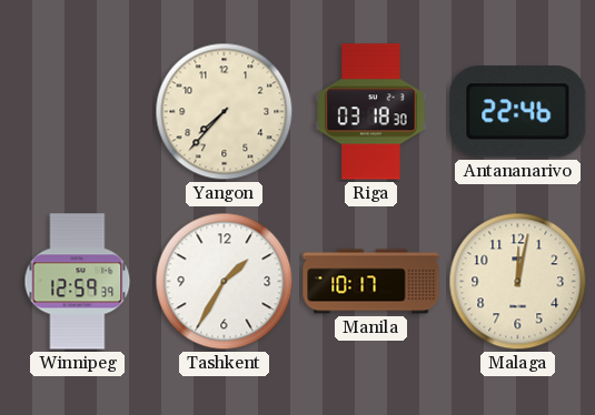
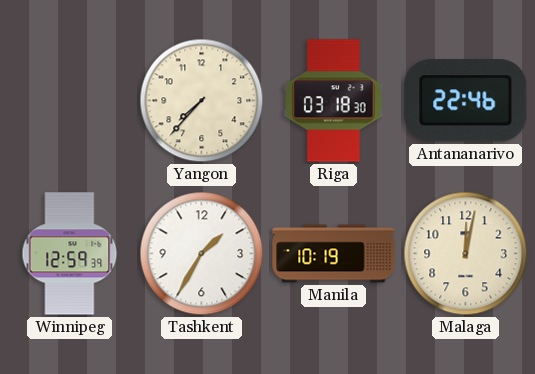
Manila: 10:17 -> 10:19 (334, 254)
